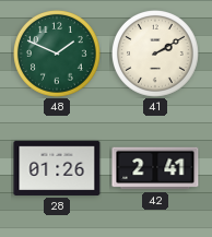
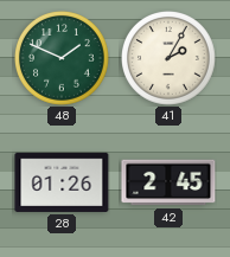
41: 2:10 -> 2:05 (170, 59)
42: 2:41 -> 2:45 (168, 182)
